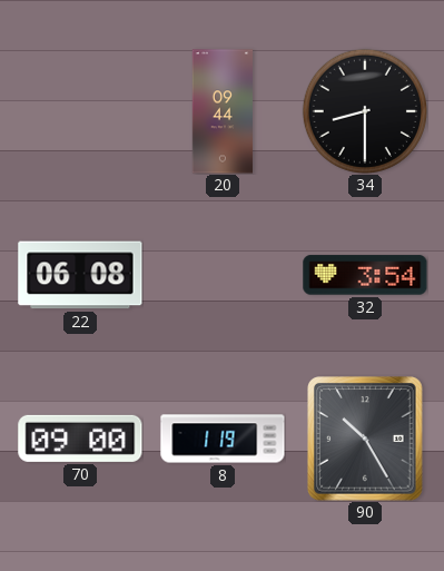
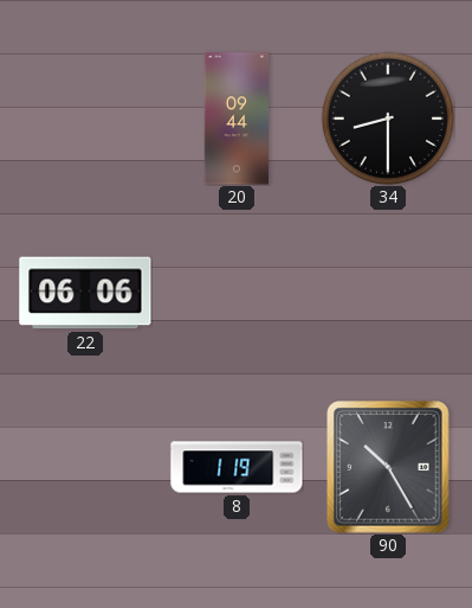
22: 06:08 -> 06:06 (85, 293)
32: 3:54 -> none (365, 275)
70: 09:00 -> none (80, 439)
